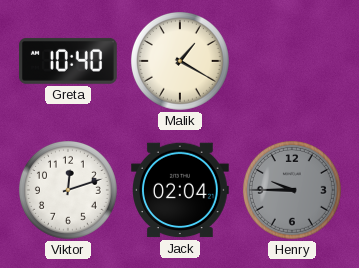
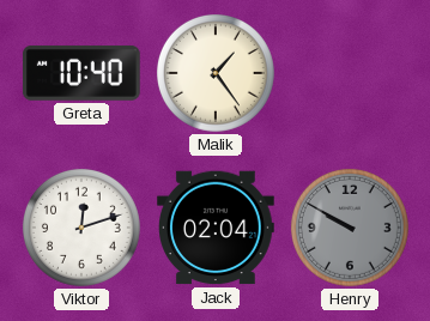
Malik: 1:20 -> 1:24 (216, 73)
Henry: 9:45 -> 9:50 (350, 228)
